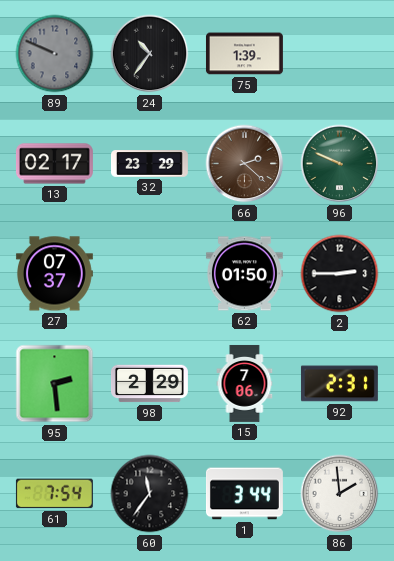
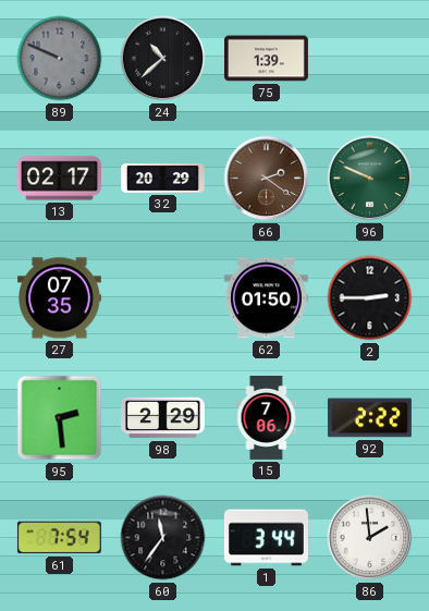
24: 10:36 -> 10:38 (163, 59)
32: 23:29 -> 20:29 (162, 179)
66: 2:22 -> 2:21 (267, 179)
27: 07:37 -> 07:35 (59, 298)
92: 2:31 -> 2:22 (369, 418)
